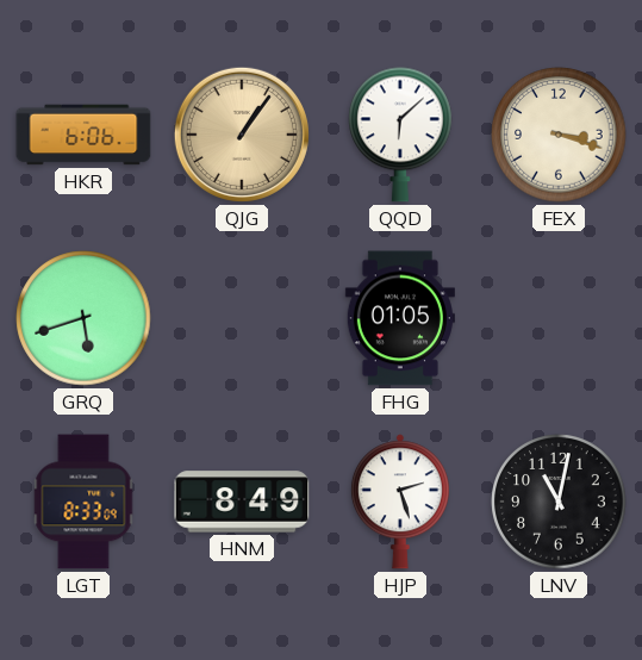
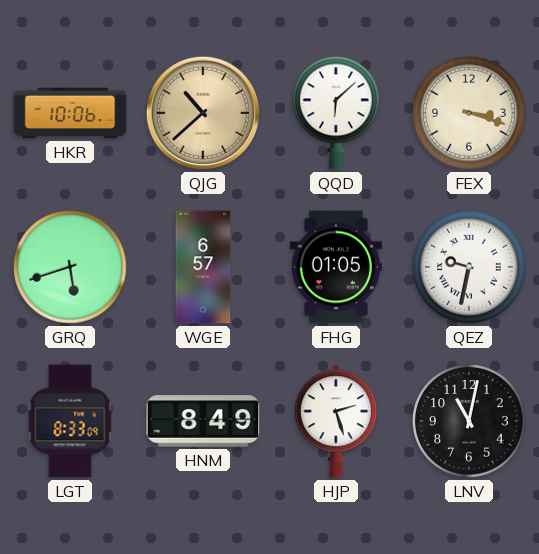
HKR: 6:06 -> 10:06 (70, 113)
QJG: 1:06 -> 10:38 (203, 113)
WGE: none -> 6:57 (203, 267)
QEZ: none -> 9:32 (469, 267)
